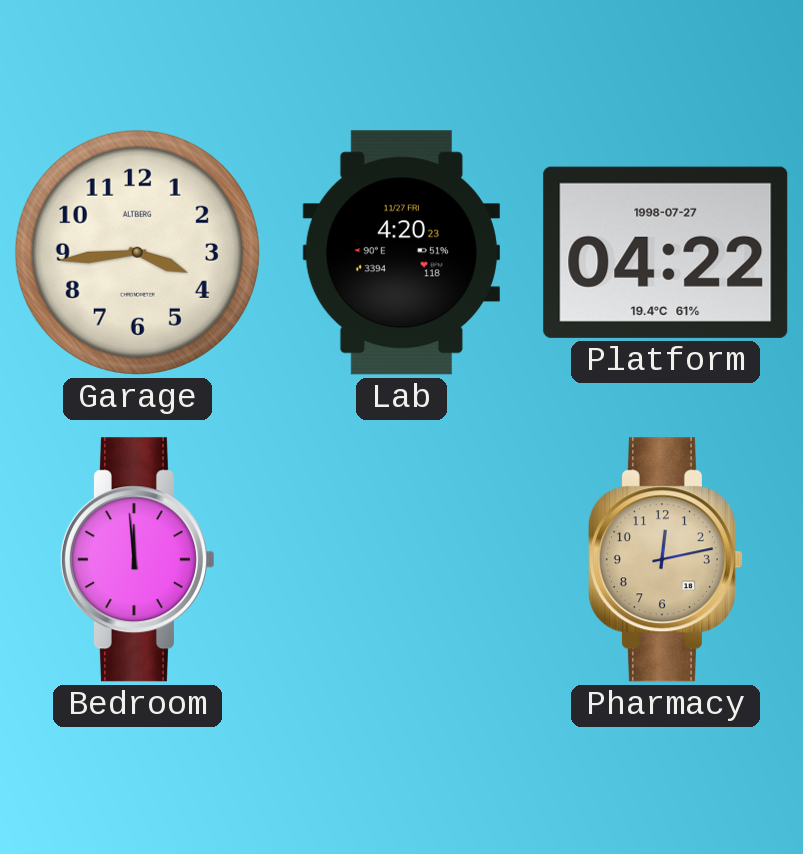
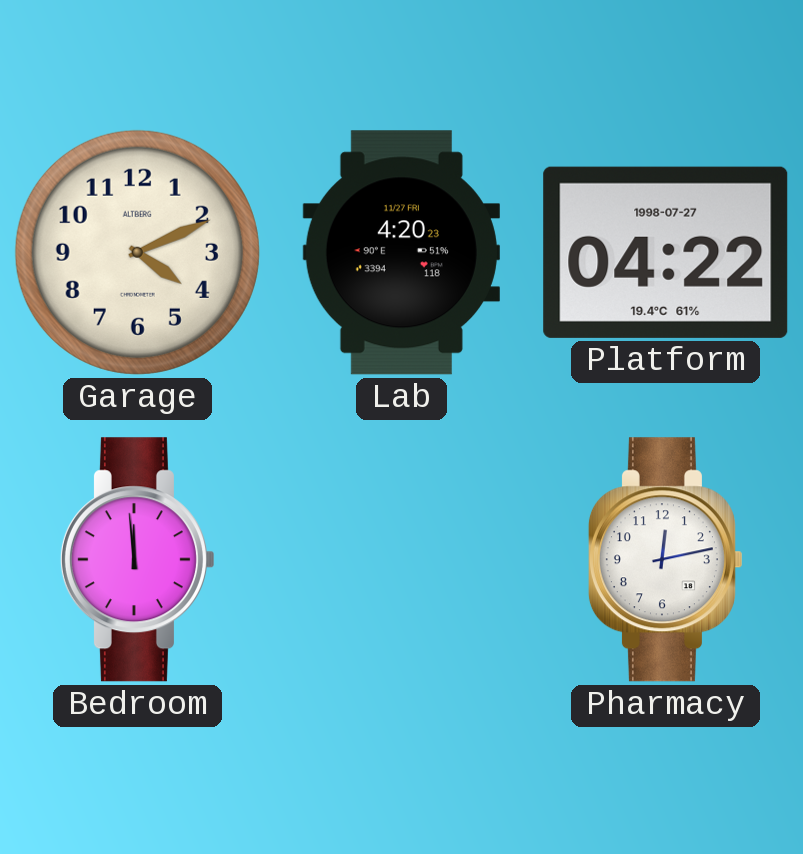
Garage: 3:44 -> 4:11 (137, 252)
Pharmacy dial: champagne -> white (665, 560)
